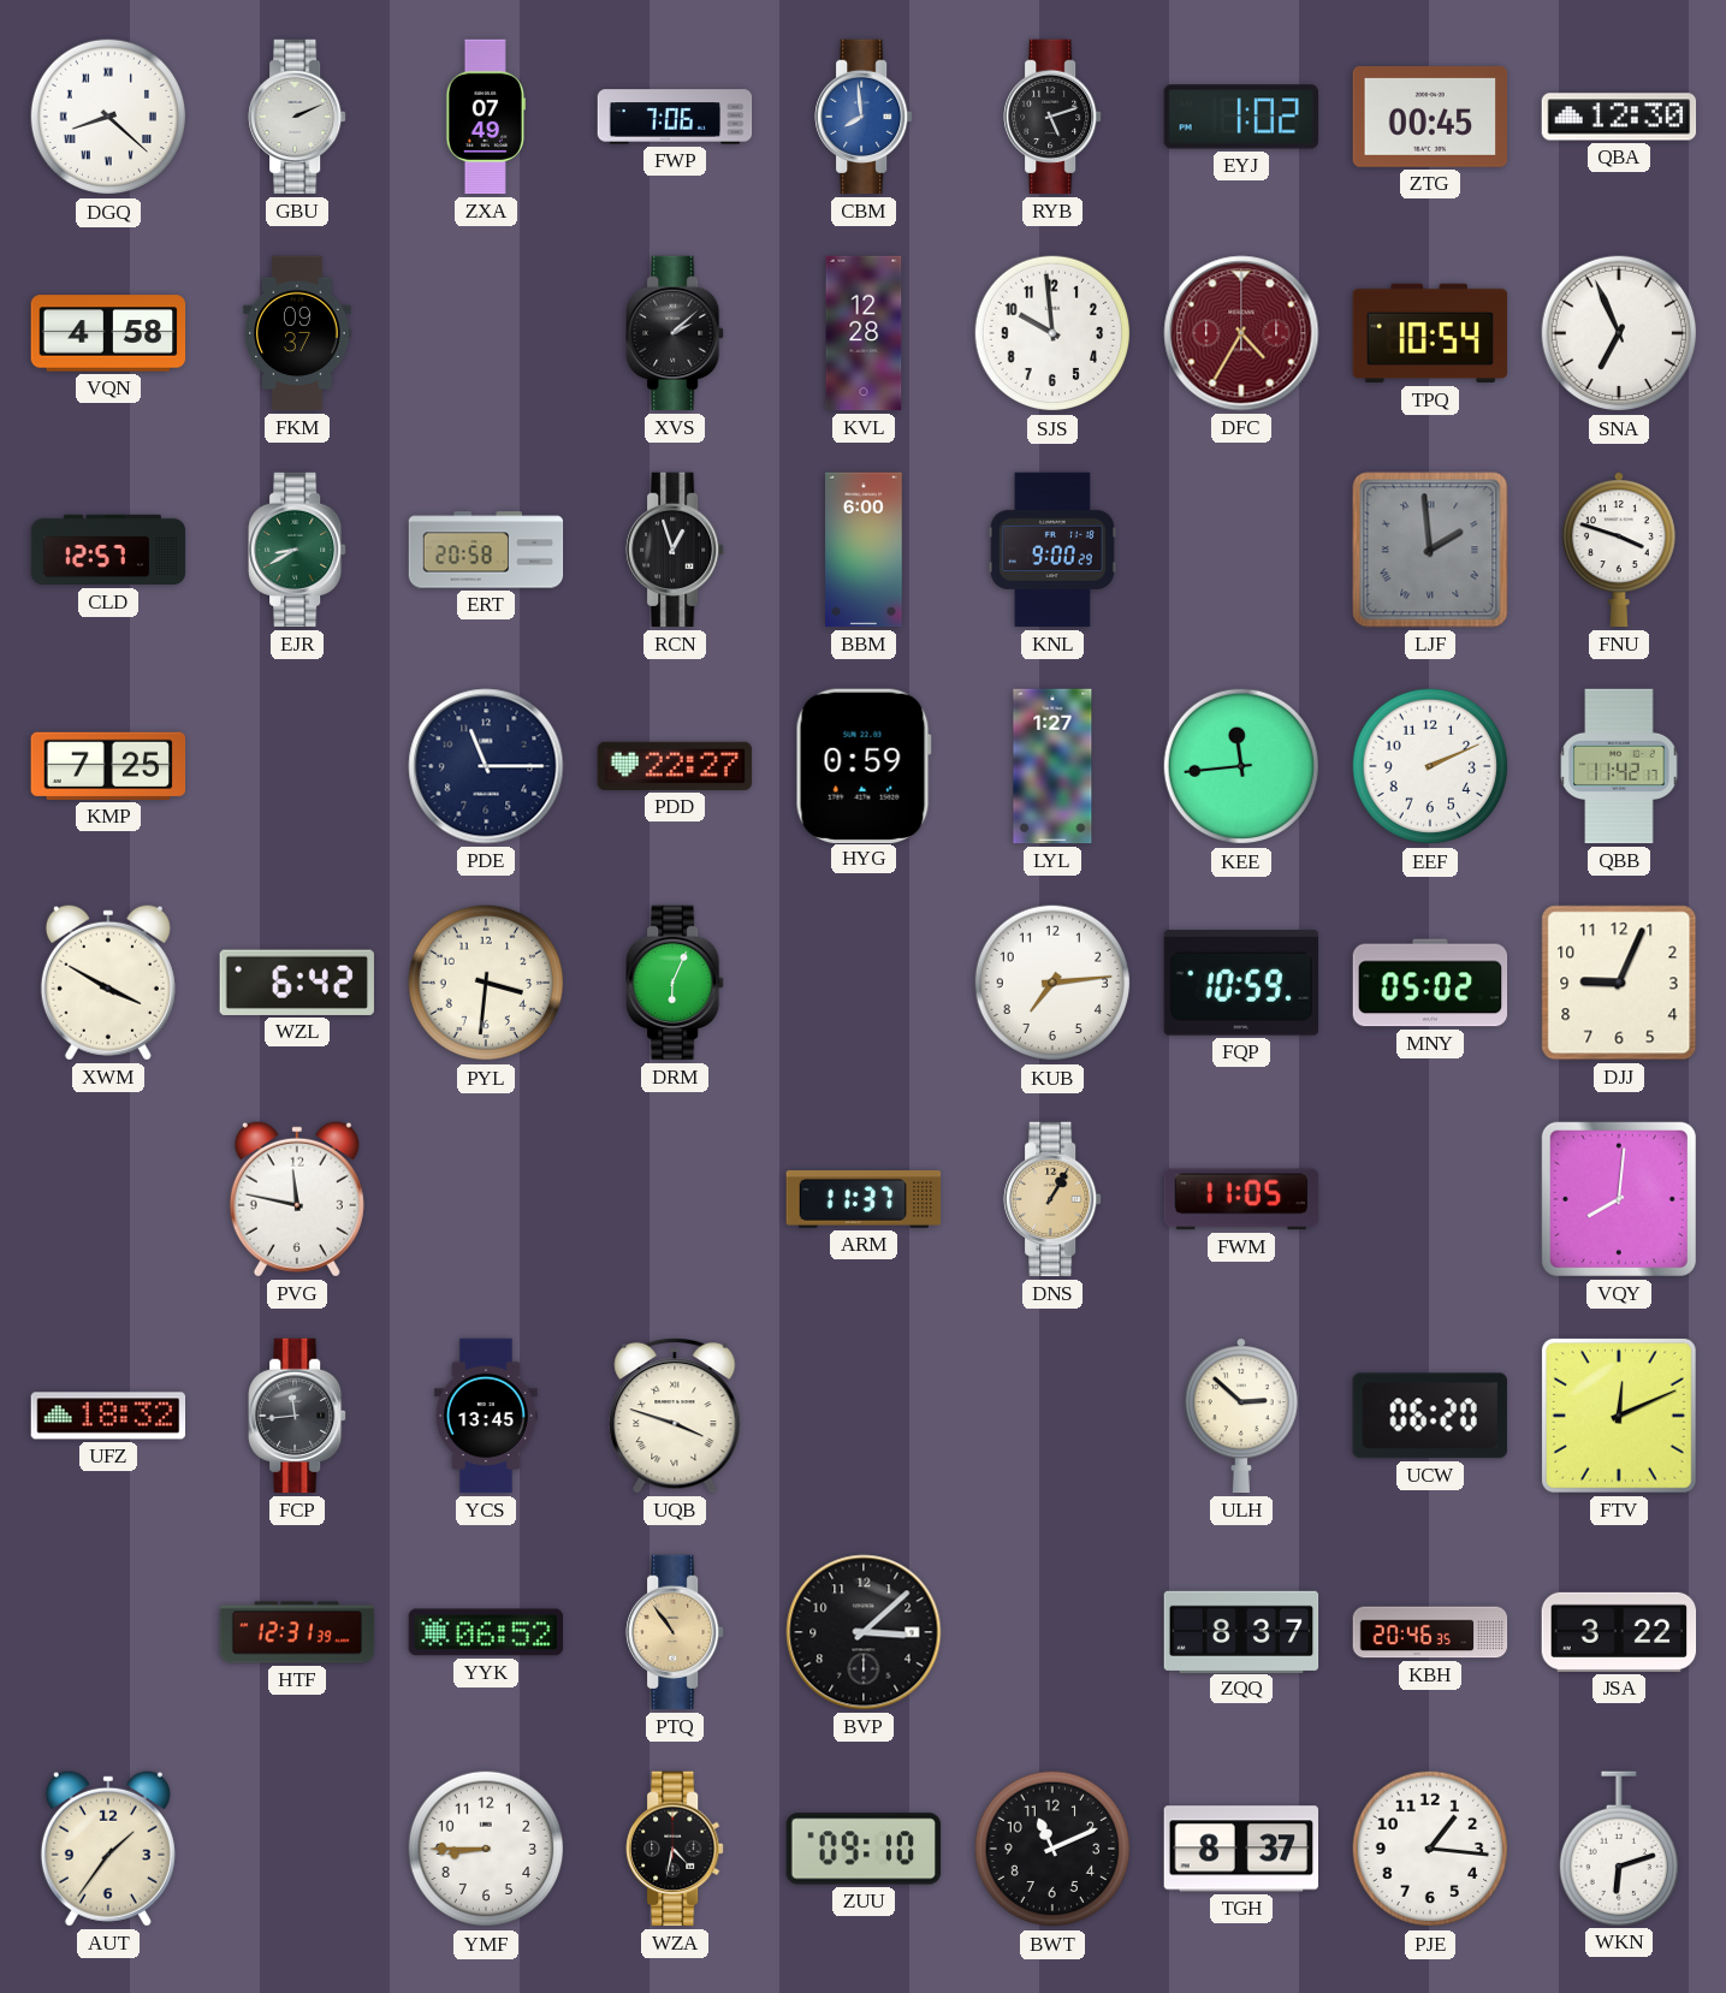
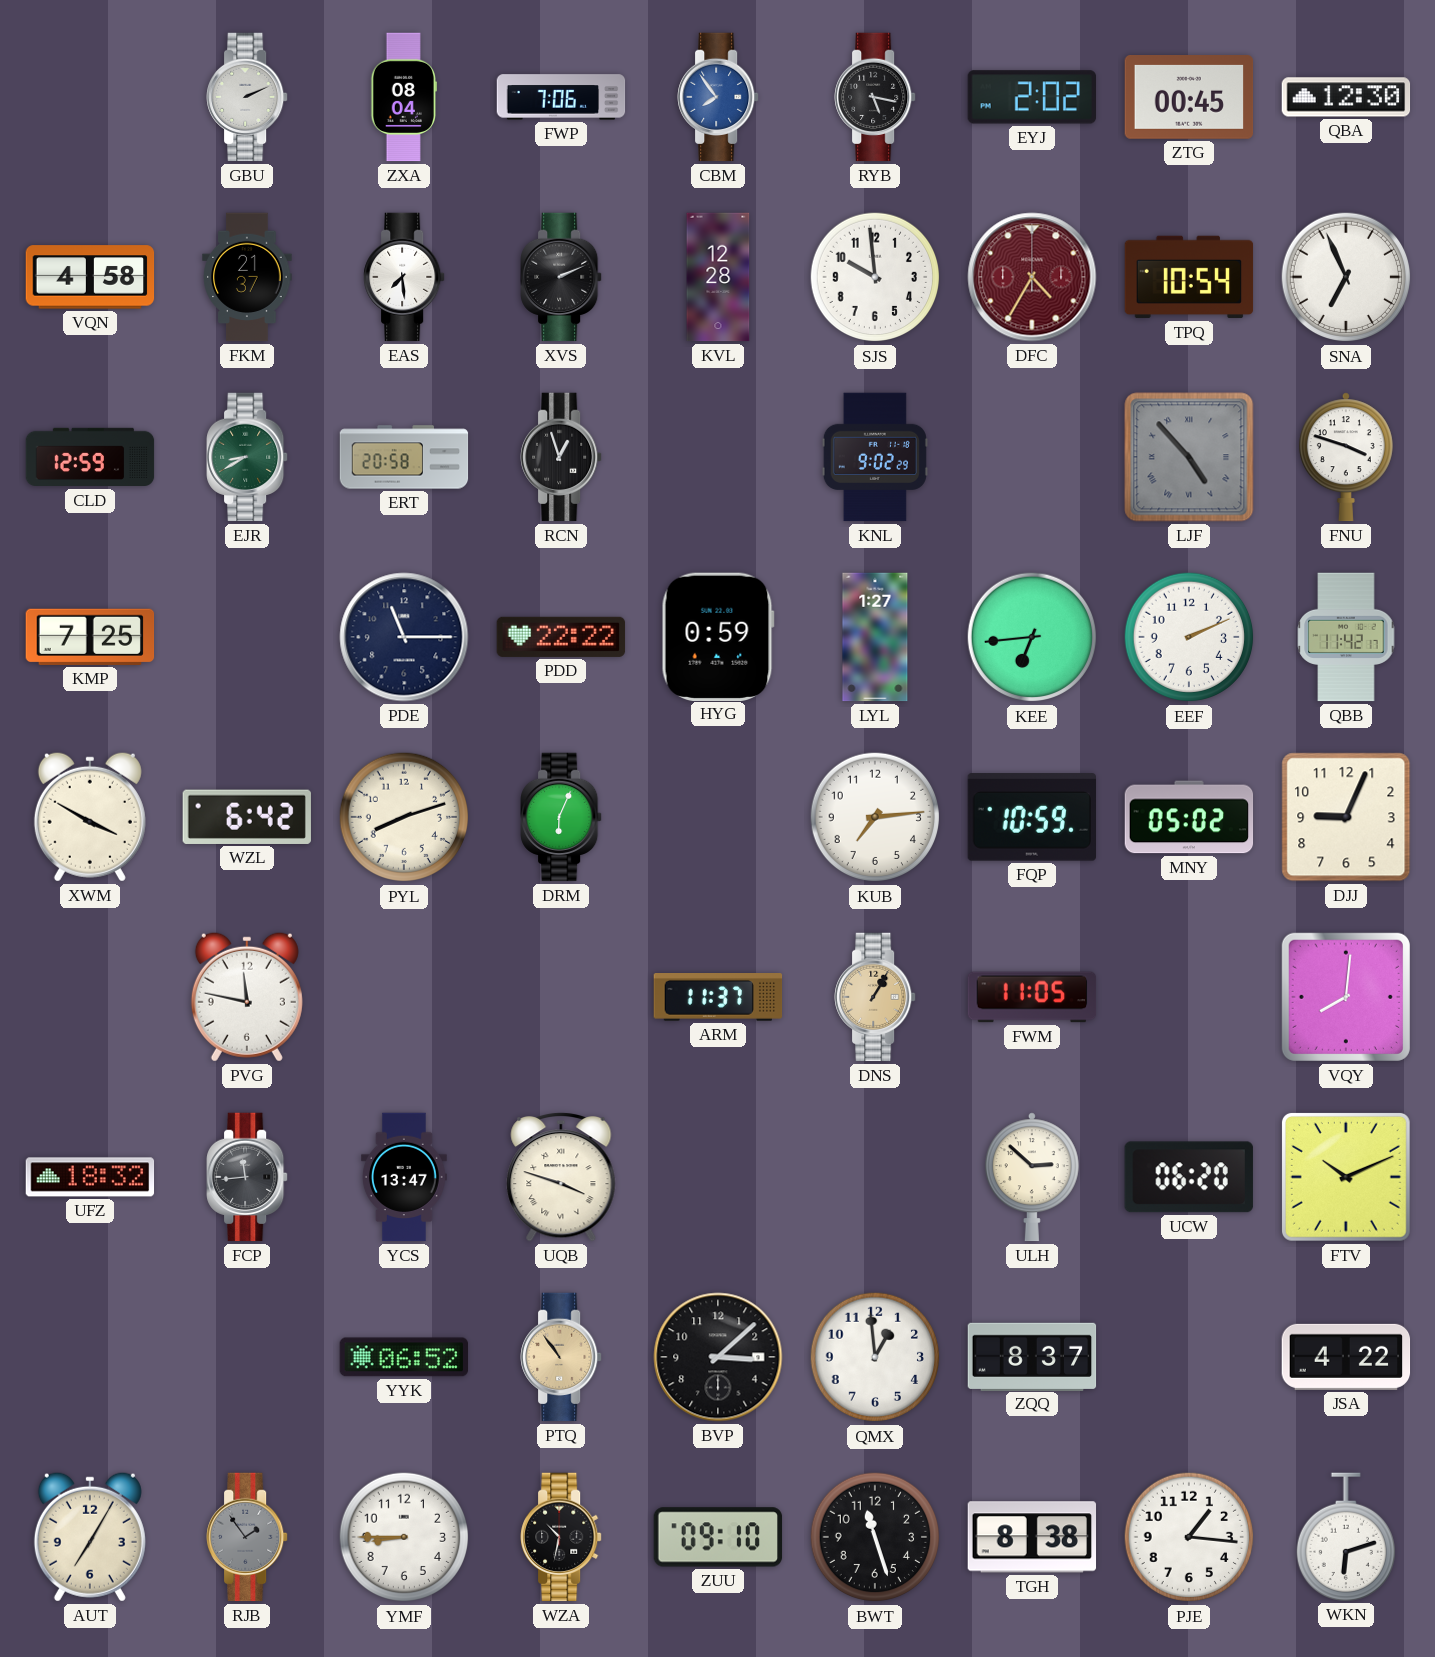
DGQ: 8:22 -> none (108, 117)
ZXA: 07:49 -> 08:04 (403, 97)
CBM: 7:59 -> 7:54 (718, 97)
RYB: 5:12 -> 5:17 (875, 97)
EYJ: 1:02 -> 2:02 (1031, 97)
FKM: 09:37 -> 21:37 (247, 277)
EAS: none -> 7:29 (404, 277)
XVS: 2:08 -> 2:11 (561, 277)
CLD: 12:57 -> 12:59 (90, 457)
BBM: 6:00 -> none (864, 550)
KNL: 9:00 -> 9:02 (875, 457)
LJF: 1:59 -> 4:53 (1189, 457)
PDD: 22:27 -> 22:22 (561, 637)
KEE: 11:44 -> 6:44 (1032, 637)
PYL: 3:31 -> 8:12 (404, 817)
YCS: 13:45 -> 13:47 (404, 1177)
FTV: 12:11 -> 10:11 (1346, 1177)
HTF: 12:31 -> none (297, 1632)
QMX: none -> 12:59 (875, 1357)
KBH: 20:46 -> none (1430, 1632)
JSA: 3:22 -> 4:22 (1346, 1357)
AUT: 1:36 -> 7:05 (90, 1537)
RJB: none -> 1:54 (247, 1537)
WZA: 4:32 -> 10:32 (561, 1537)
BWT: 11:11 -> 11:27 (875, 1537)
TGH: 8:37 -> 8:38 (1032, 1537)
